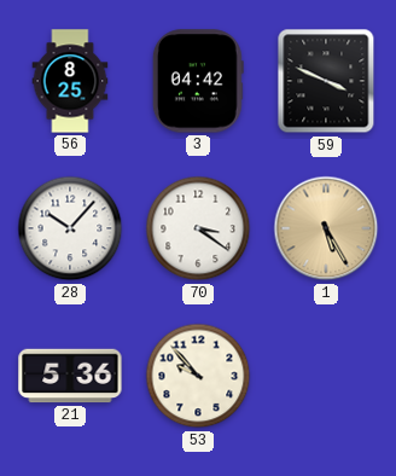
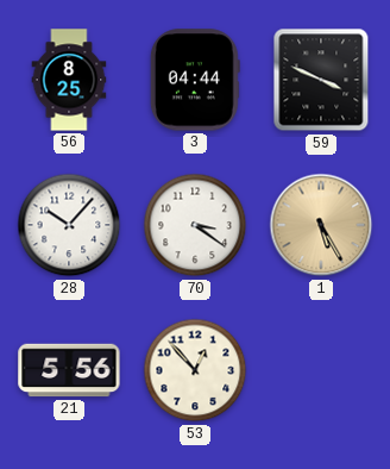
3: 04:42 -> 04:44 (195, 80)
21: 5:36 -> 5:56 (69, 370)
53: 9:53 -> 12:53 (195, 370)
